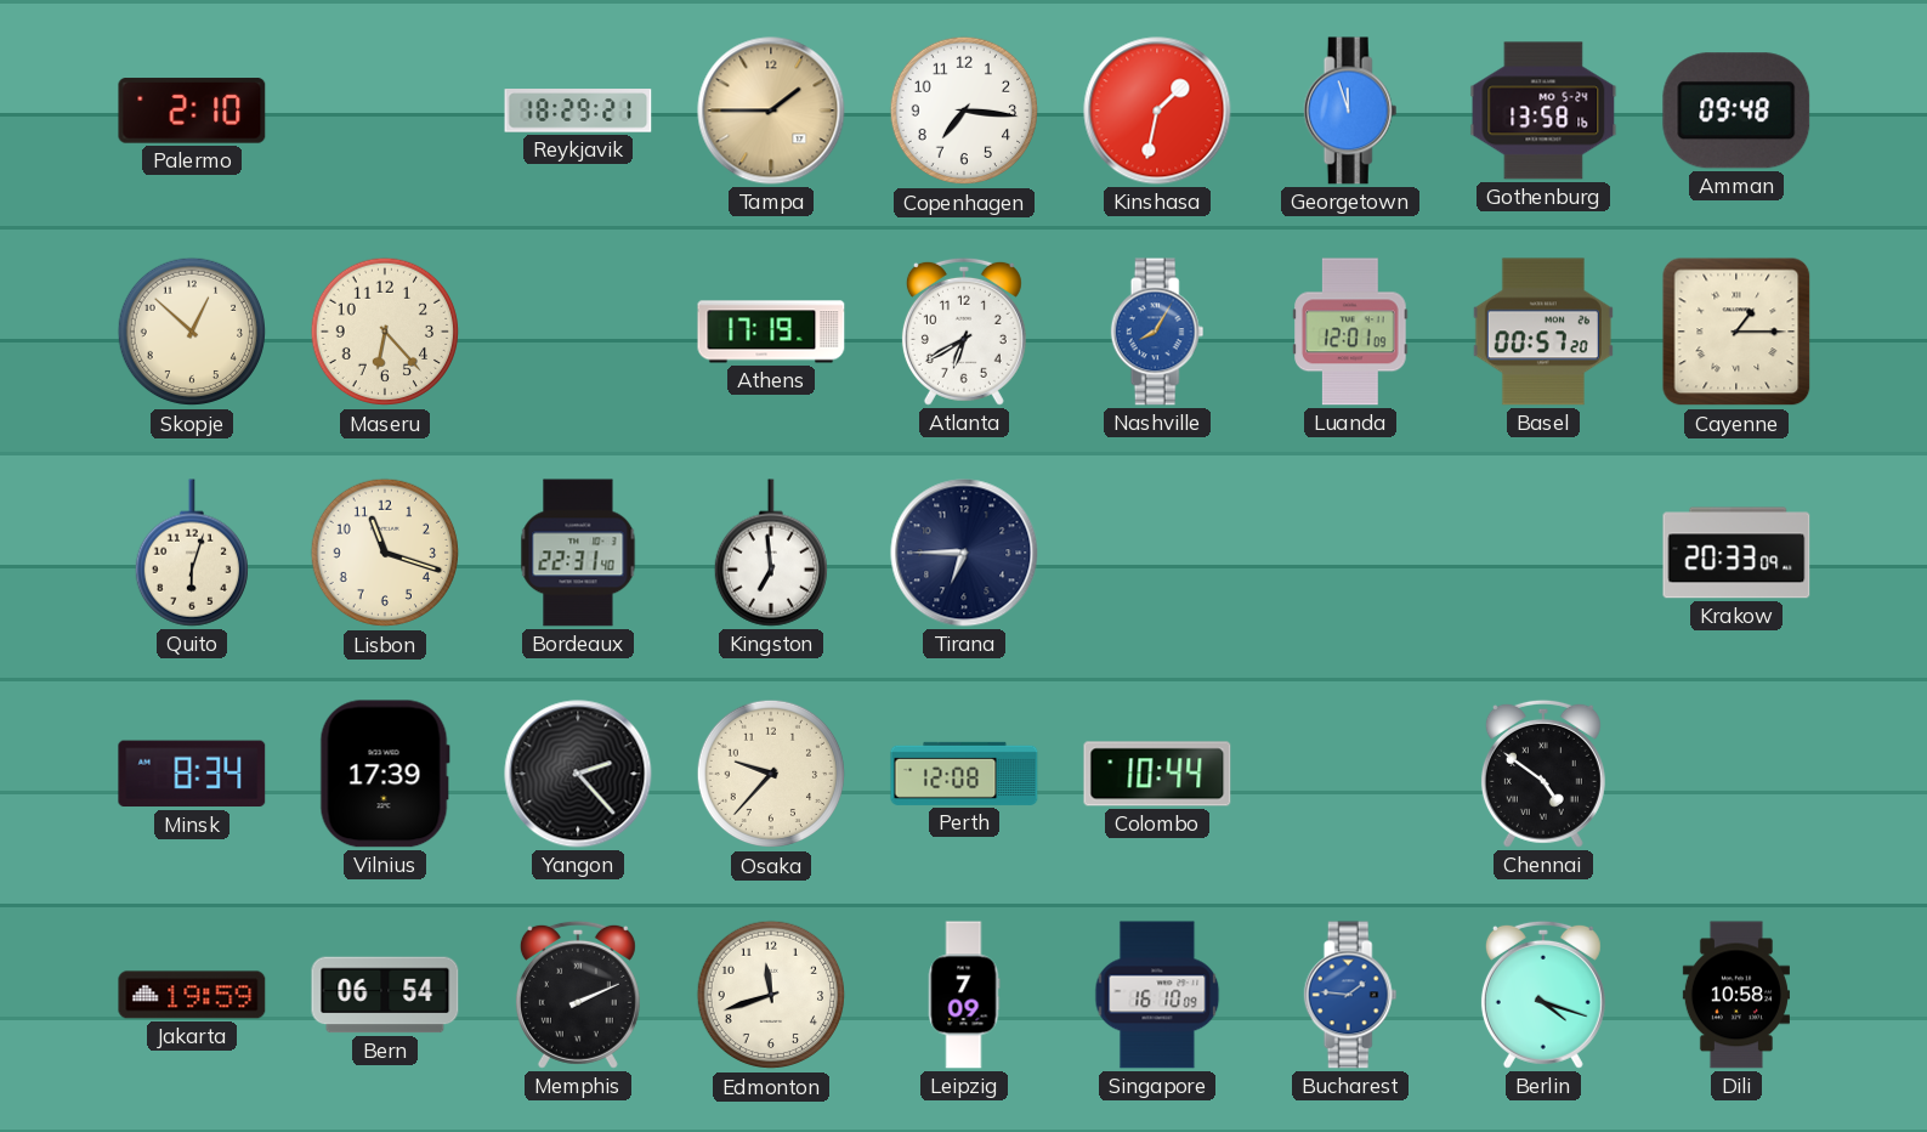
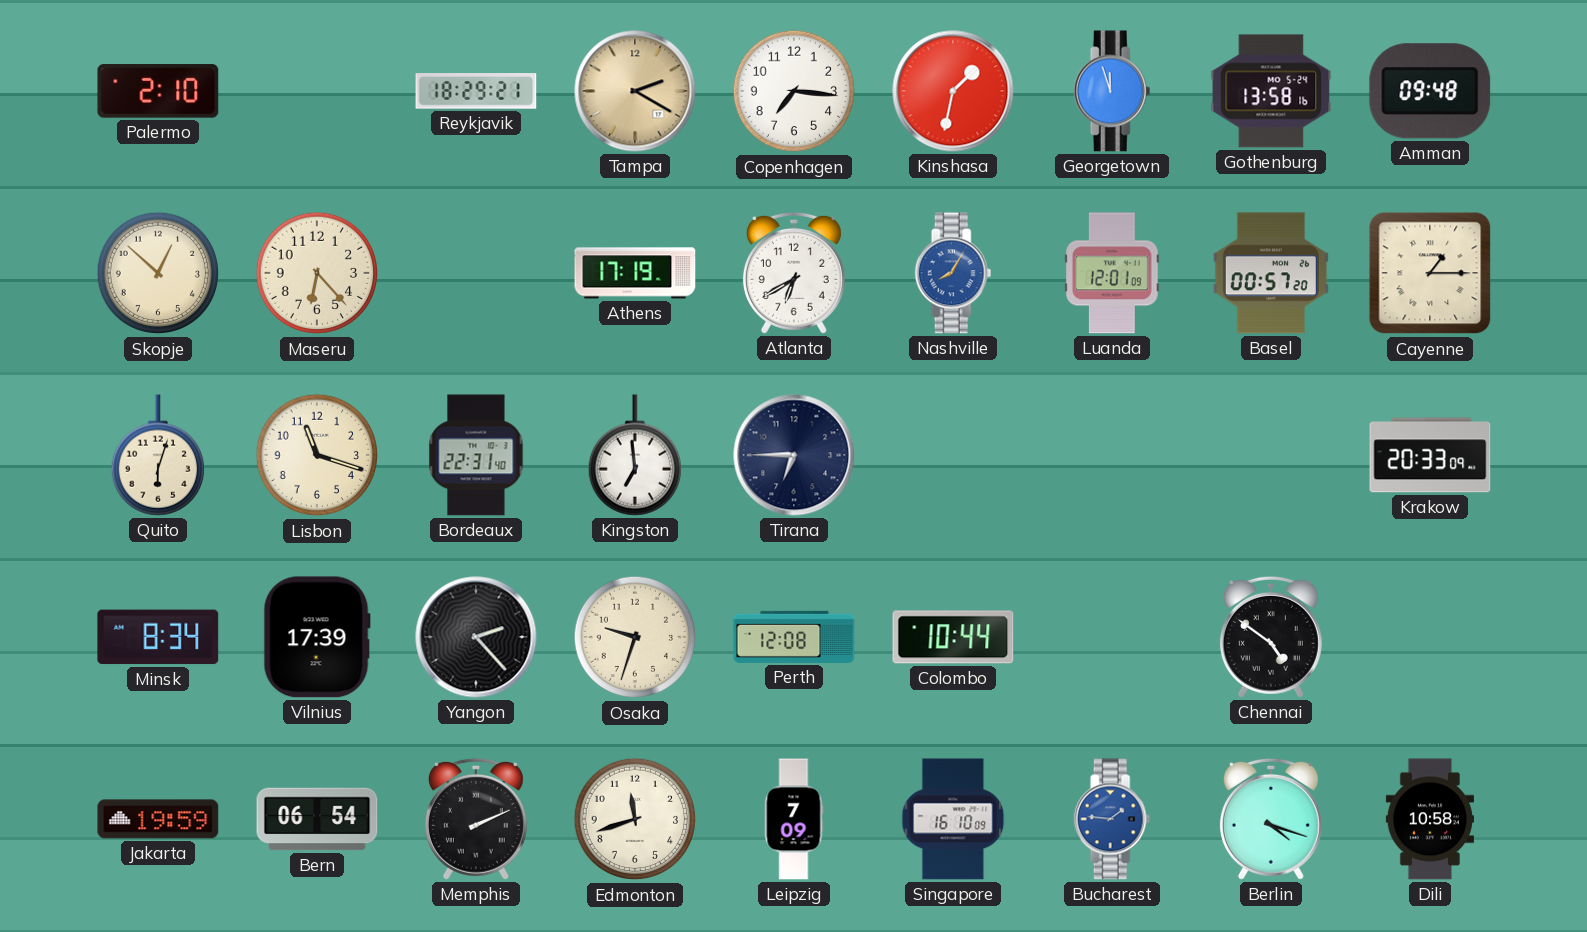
Tampa: 1:45 -> 2:20 (635, 91)
Osaka: 9:37 -> 9:33 (635, 637)
